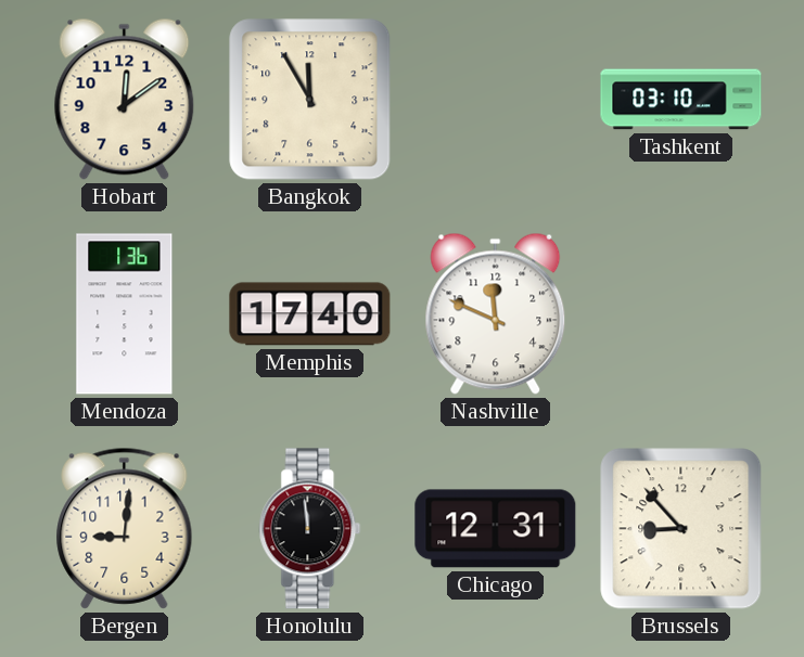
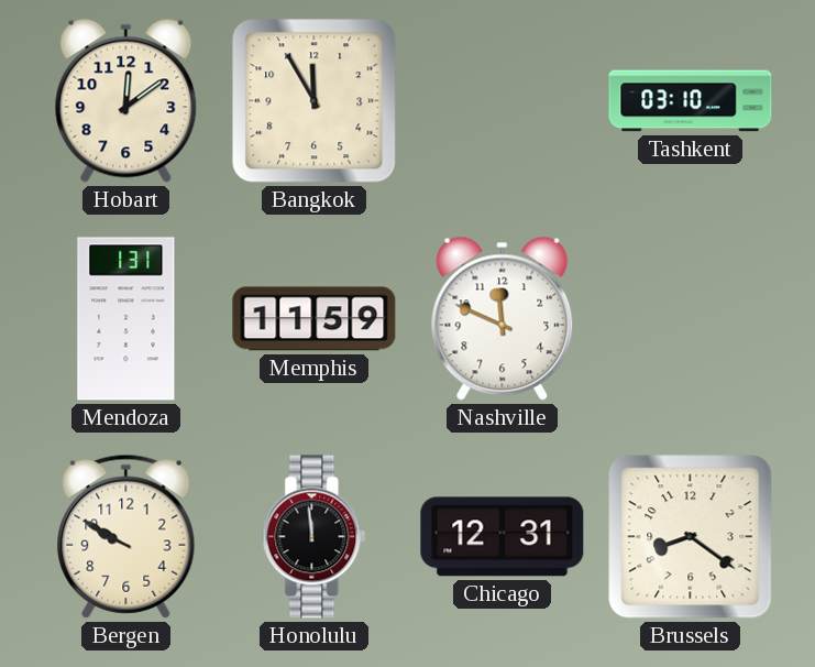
Mendoza: 1:36 -> 1:31 (126, 319)
Memphis: 17:40 -> 11:59 (315, 319)
Bergen: 9:01 -> 9:50 (126, 536)
Brussels: 8:53 -> 8:21 (691, 537)
